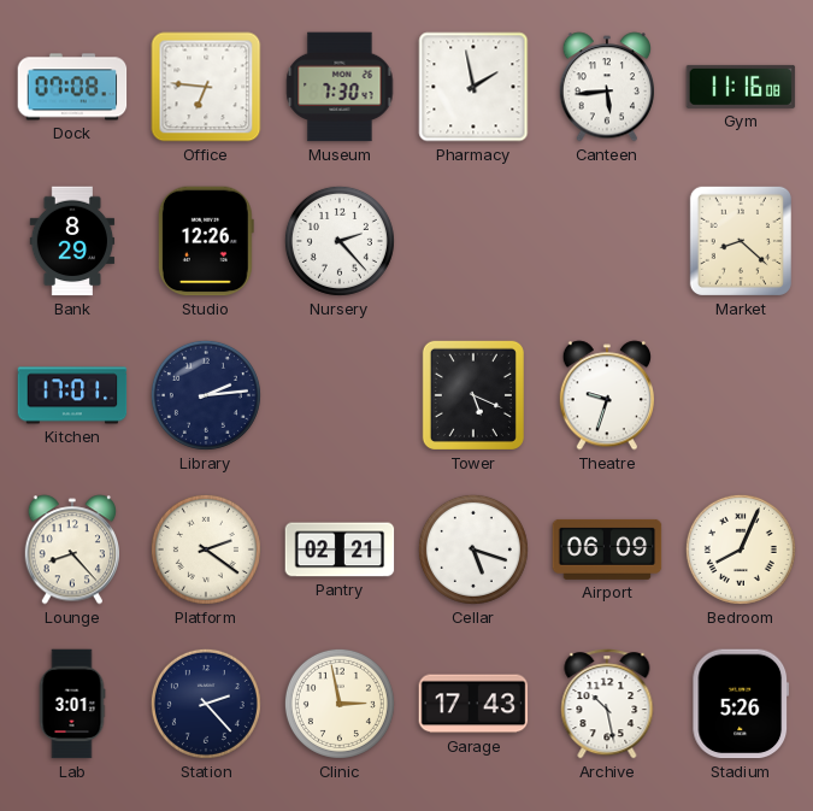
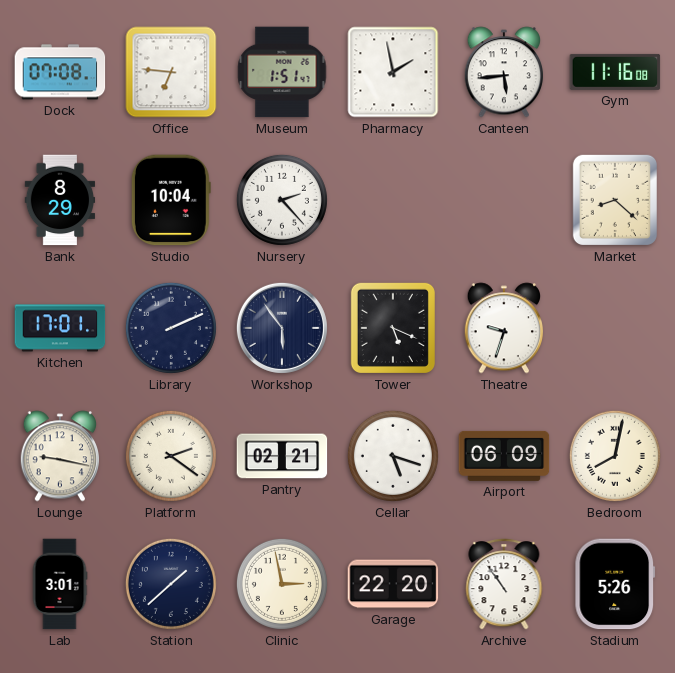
Museum: 7:30 -> 1:51 (282, 72)
Studio: 12:26 -> 10:04 (171, 200)
Library: 2:14 -> 2:11 (171, 328)
Workshop: none -> 5:54 (282, 328)
Lounge: 8:23 -> 9:17 (59, 456)
Bedroom: 8:04 -> 8:02 (615, 456)
Station: 2:23 -> 1:38 (171, 584)
Garage: 17:43 -> 22:20 (393, 584)
Archive: 10:28 -> 10:54 (504, 584)
